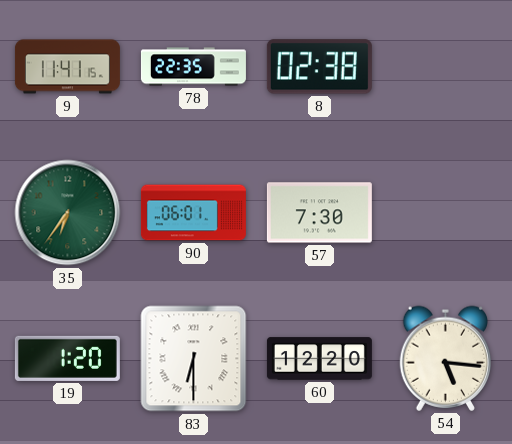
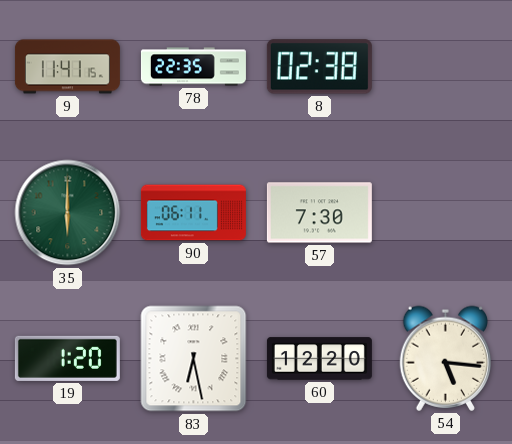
35: 6:36 -> 6:00 (68, 213)
90: 06:01 -> 06:11 (193, 213)
83: 6:30 -> 6:28 (194, 359)
